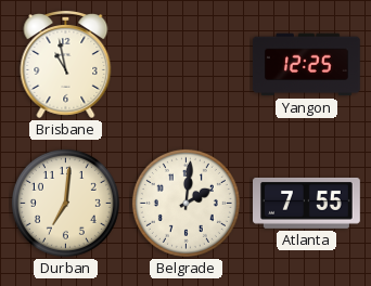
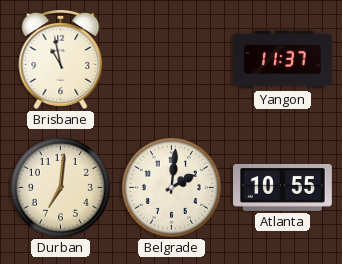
Yangon: 12:25 -> 11:37 (283, 60)
Atlanta: 7:55 -> 10:55 (283, 188)
